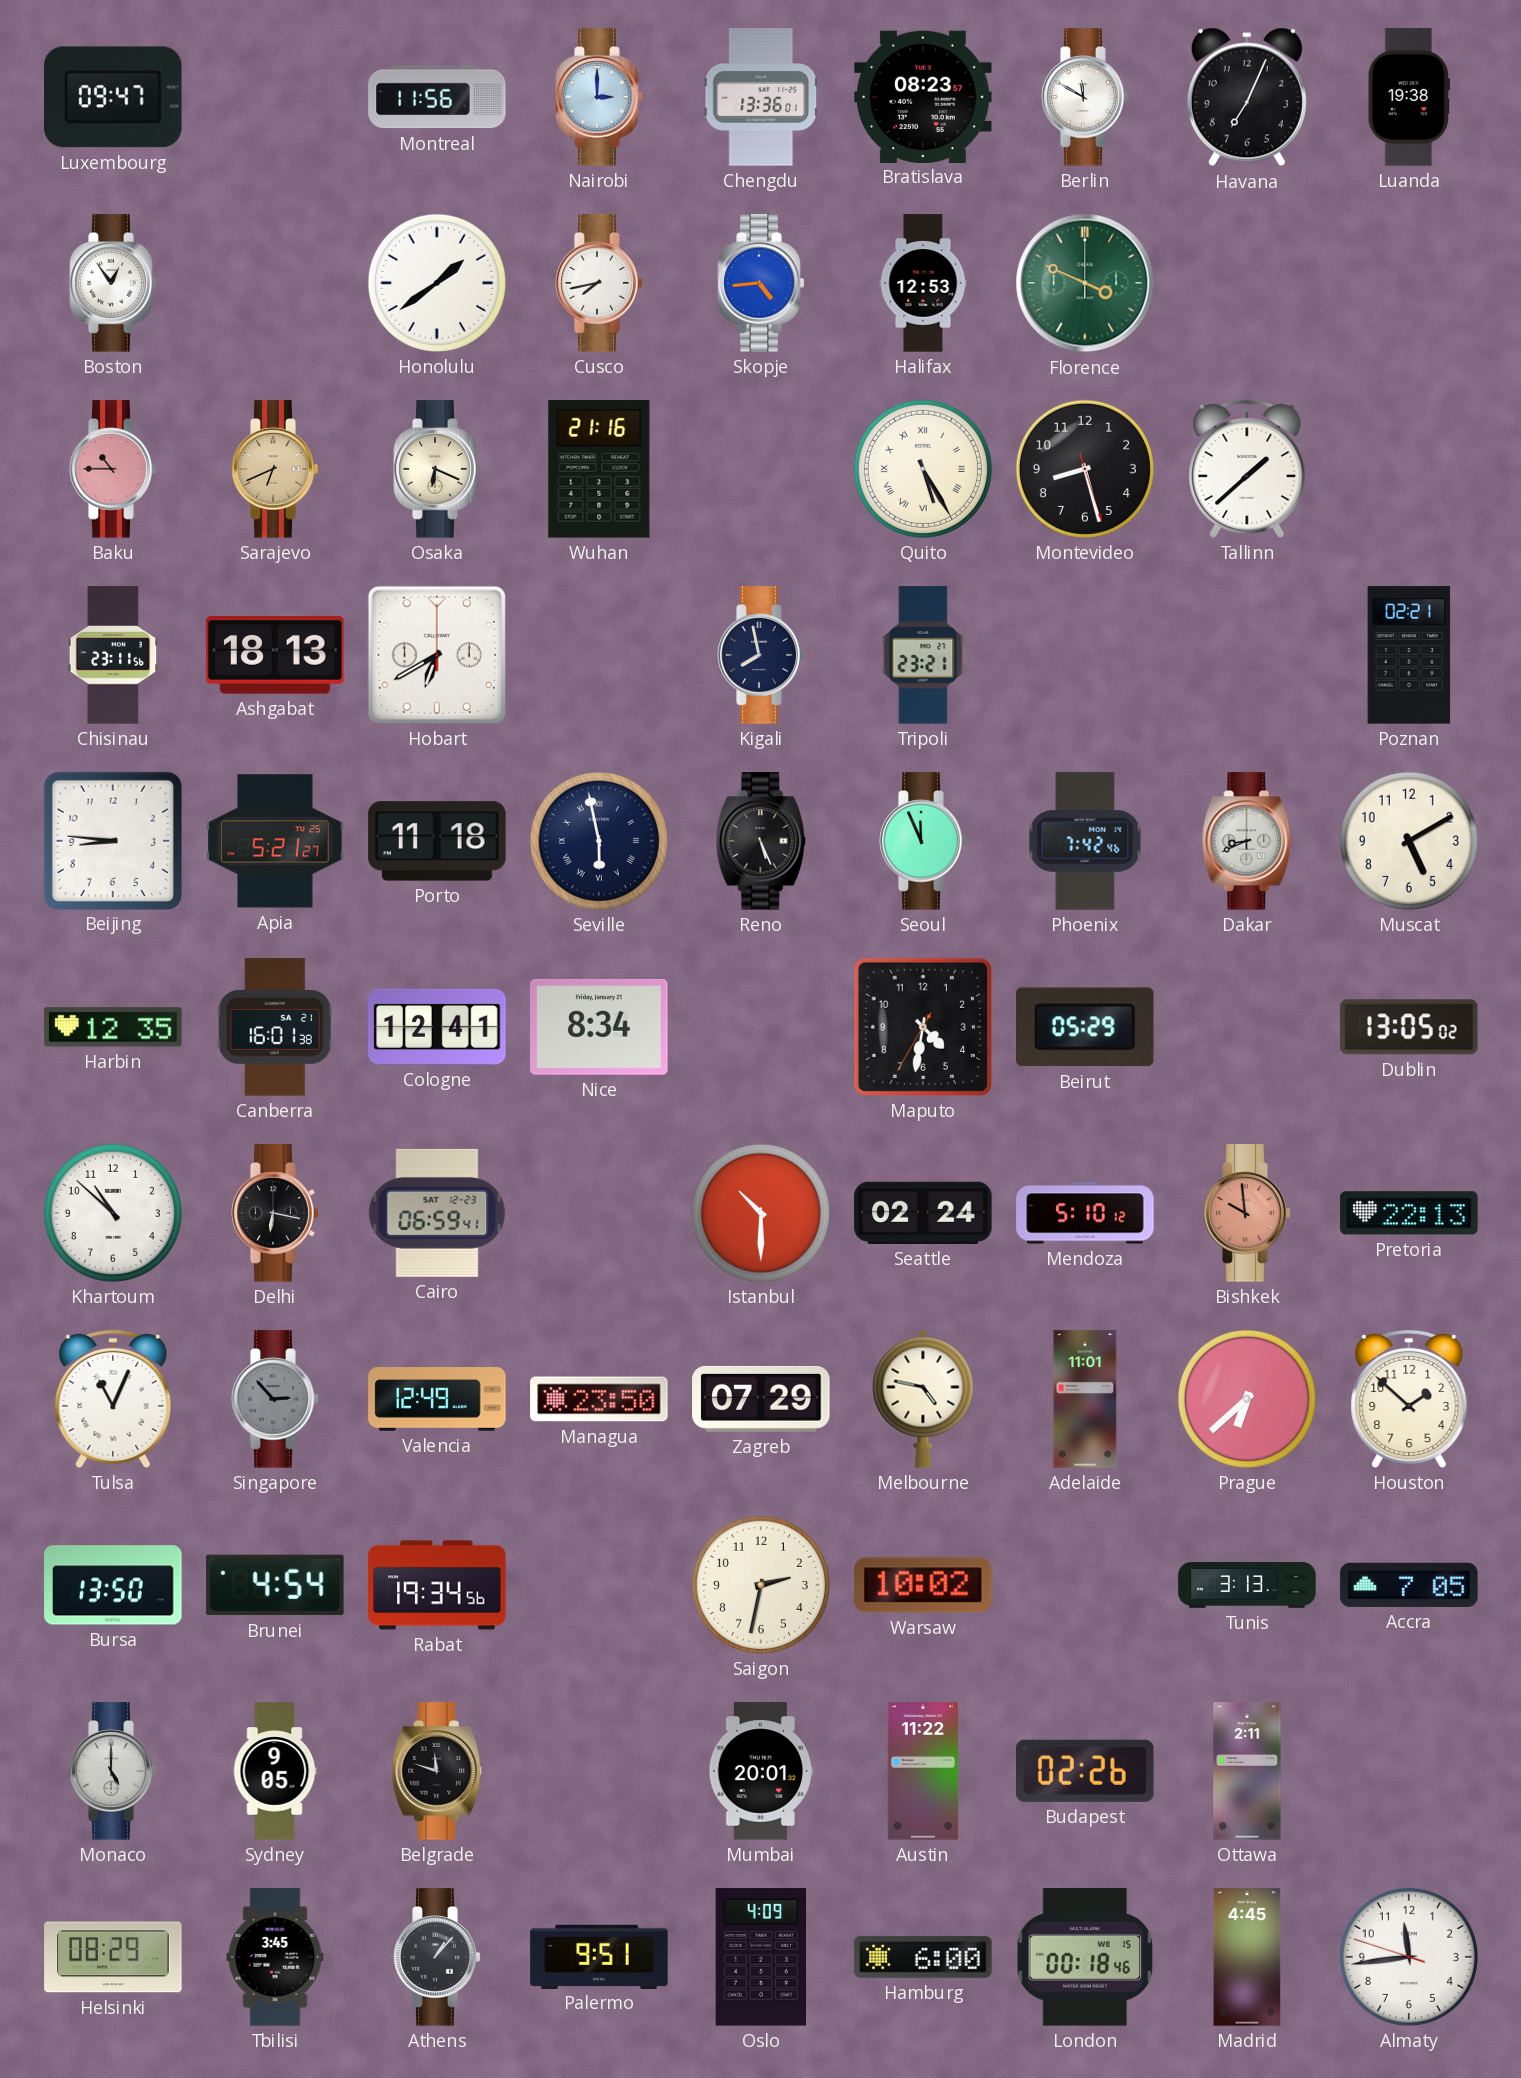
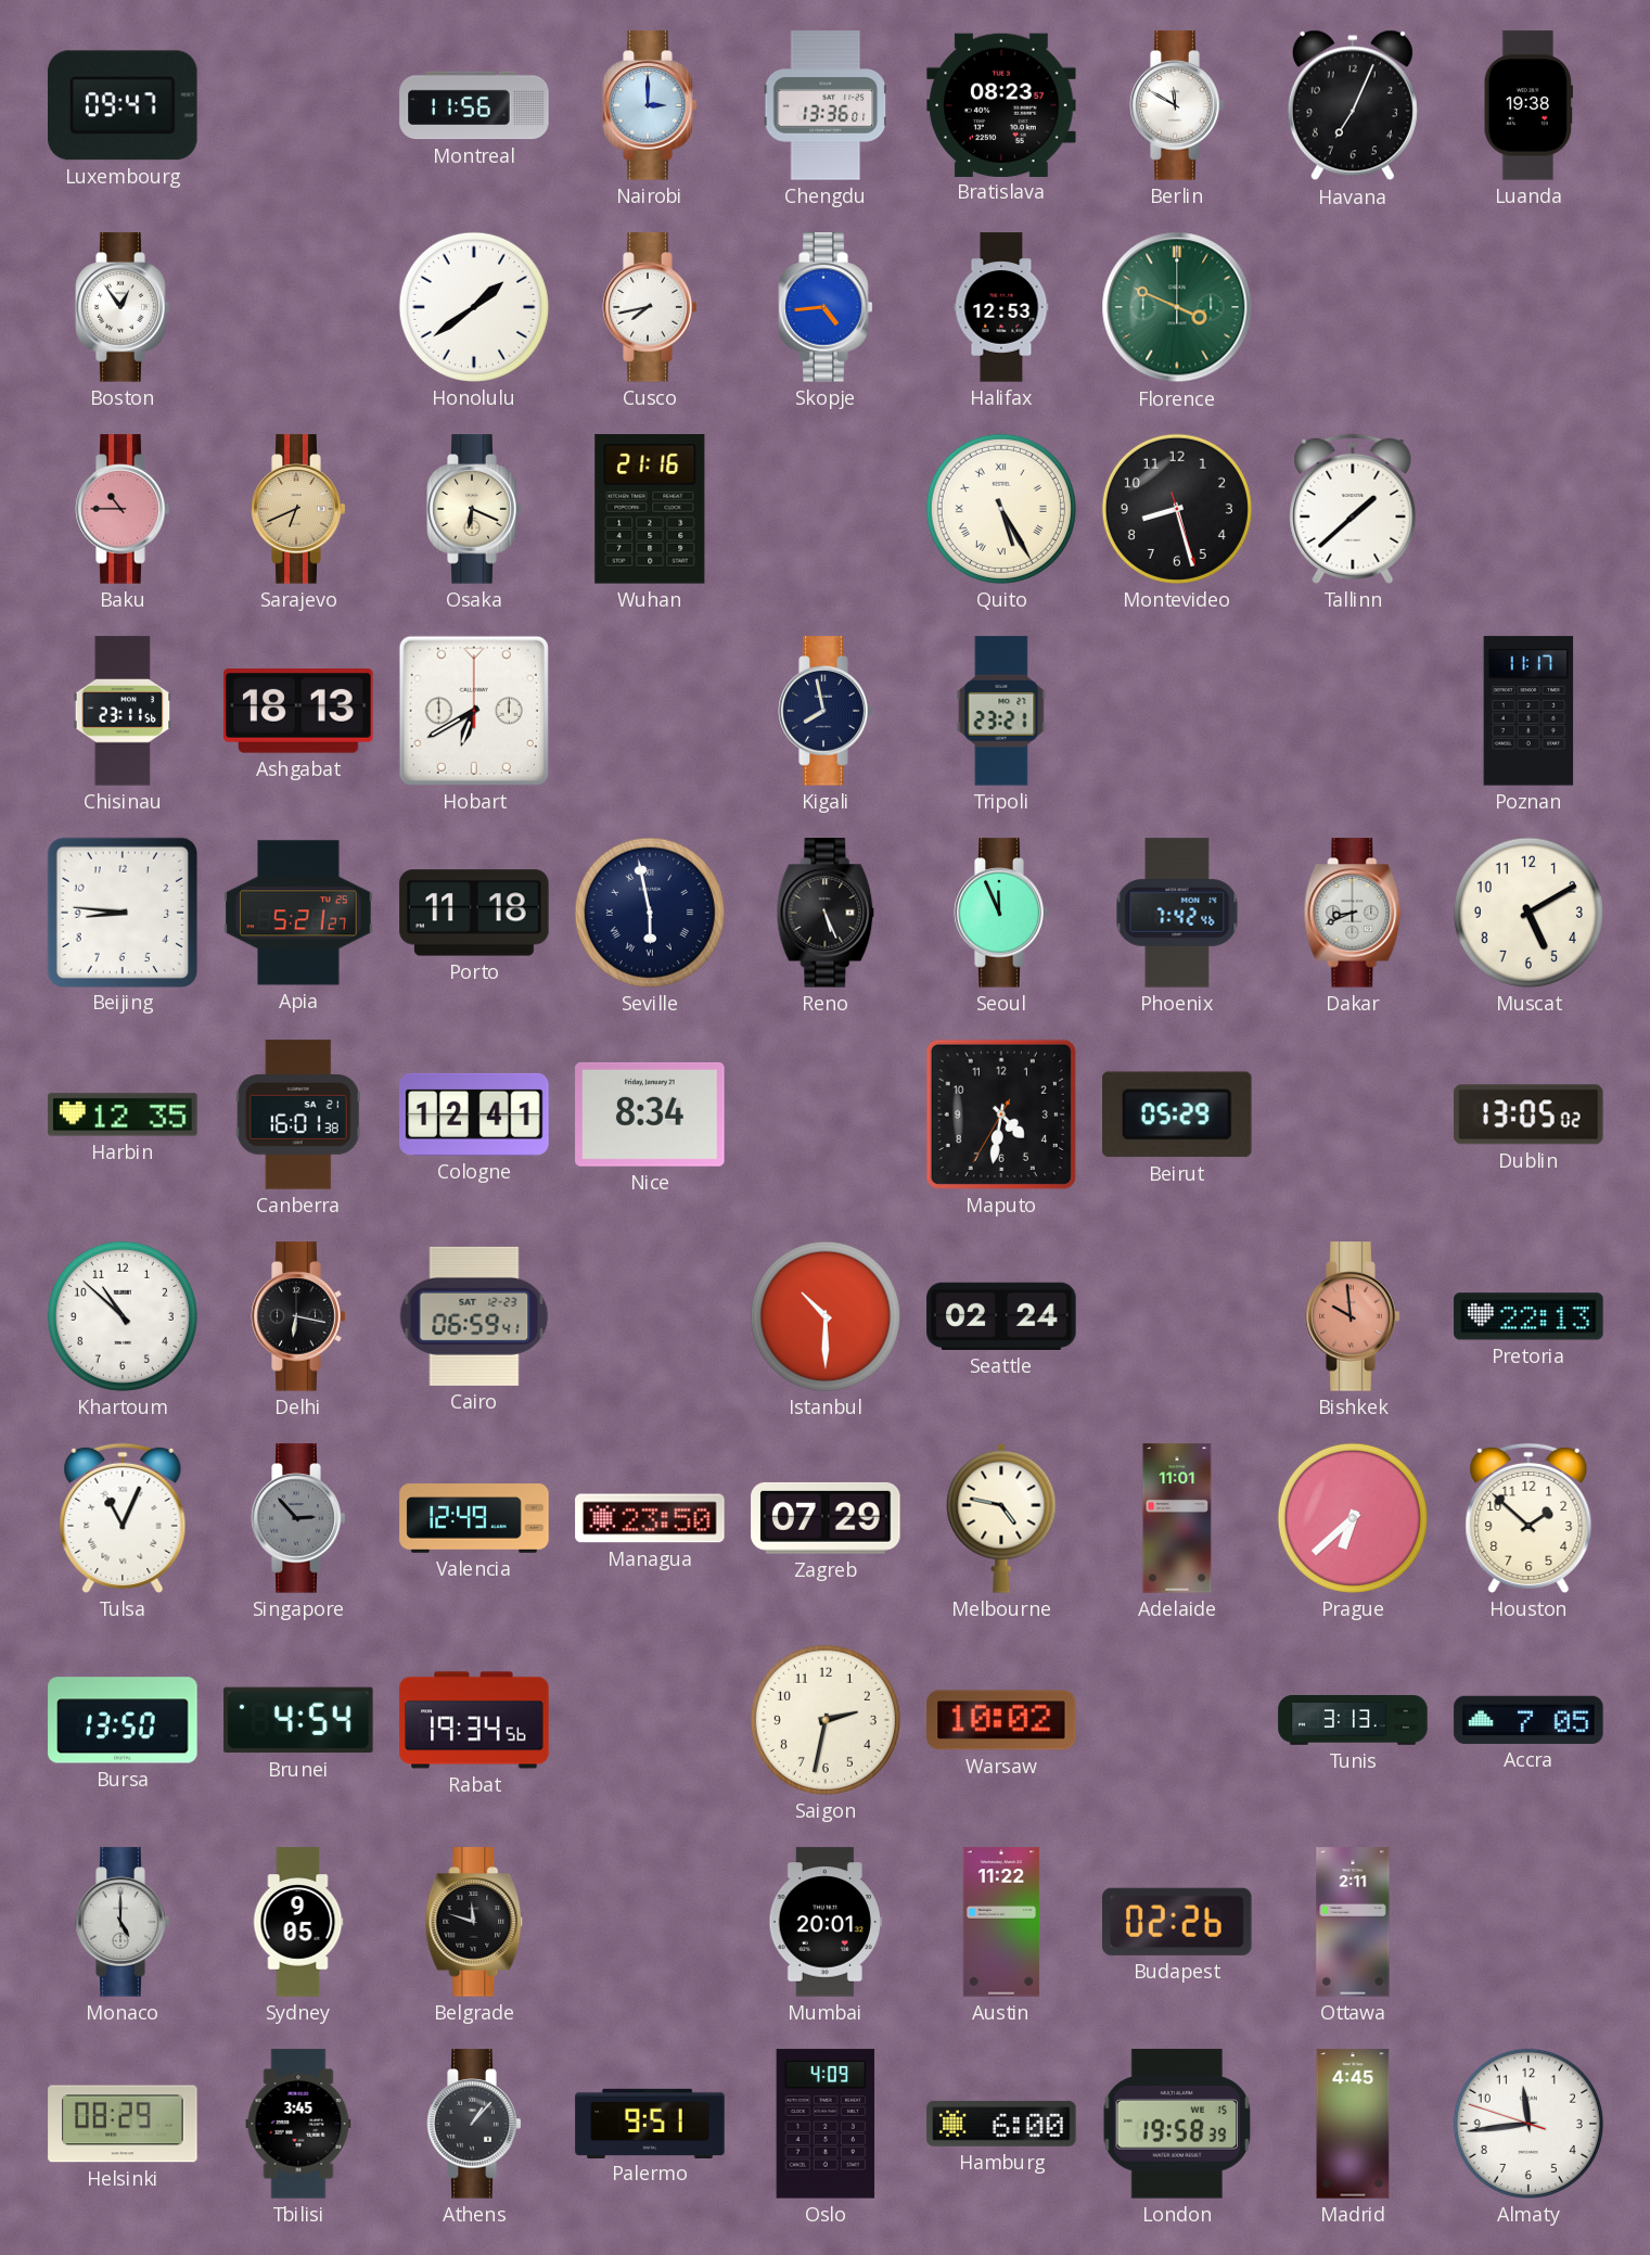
Poznan: 02:21 -> 11:17 (1529, 711)
Mendoza: 5:10 -> none (1085, 1213)
London: 00:18 -> 19:58 (1177, 2124)
